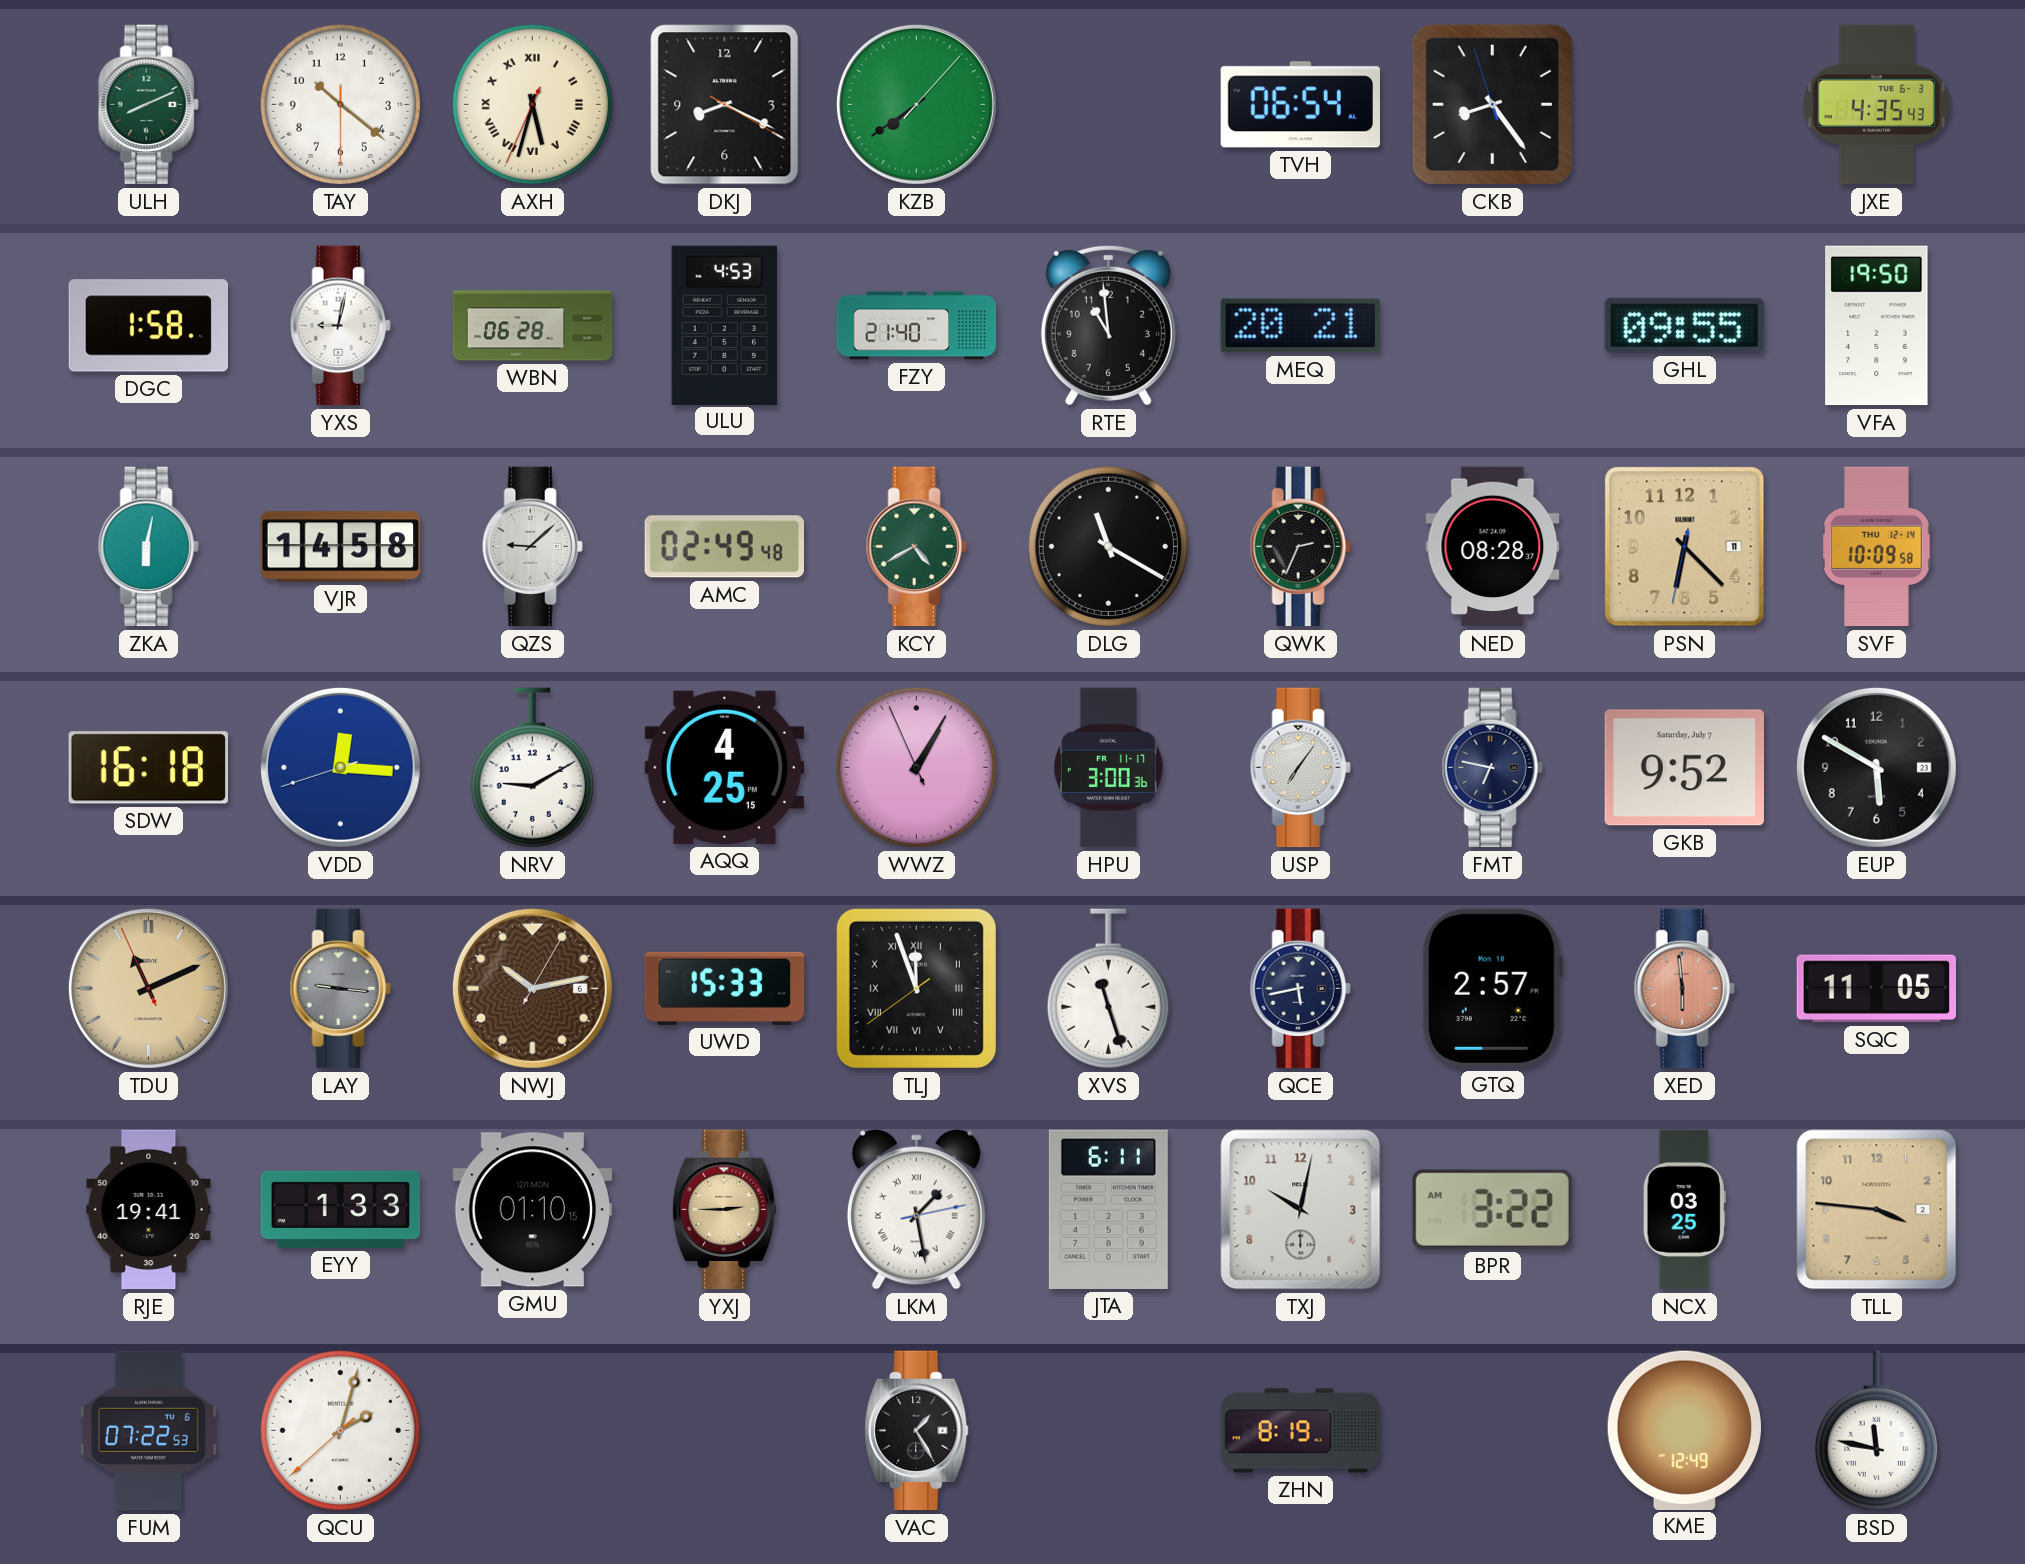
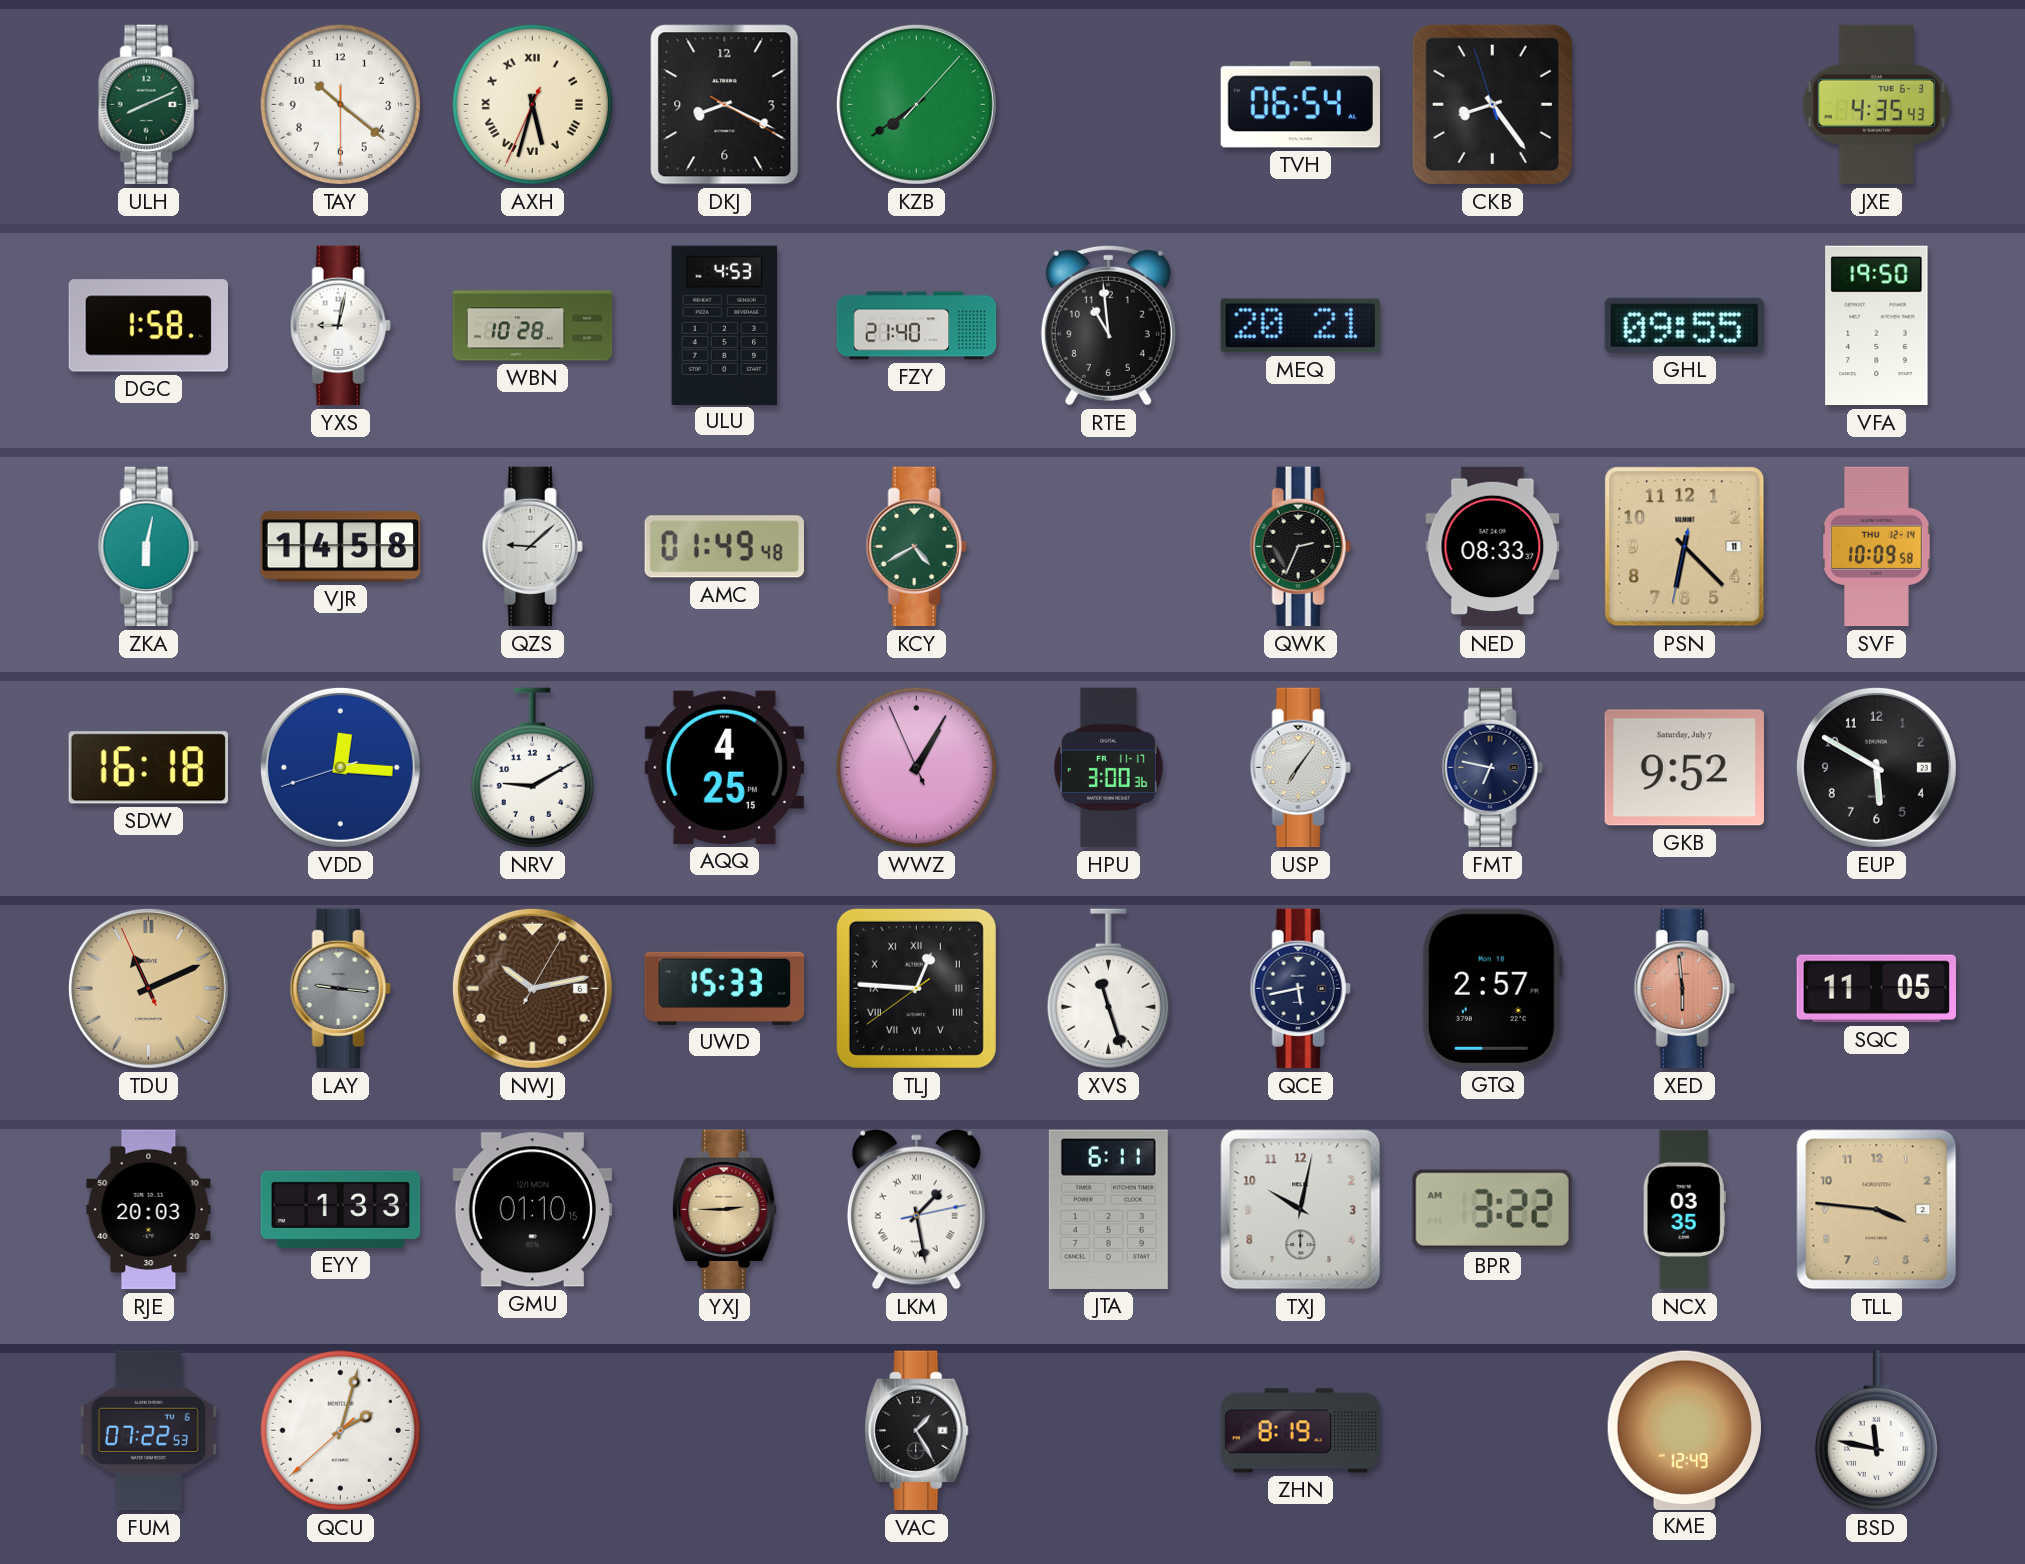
WBN: 06:28 -> 10:28 (533, 326)
AMC: 02:49 -> 01:49 (724, 547)
DLG: 11:20 -> none (1108, 546)
NED: 08:28 -> 08:33 (1493, 547)
TLJ: 11:56 -> 12:45 (916, 988)
RJE: 19:41 -> 20:03 (149, 1210)
NCX: 03:25 -> 03:35 (1684, 1210)
